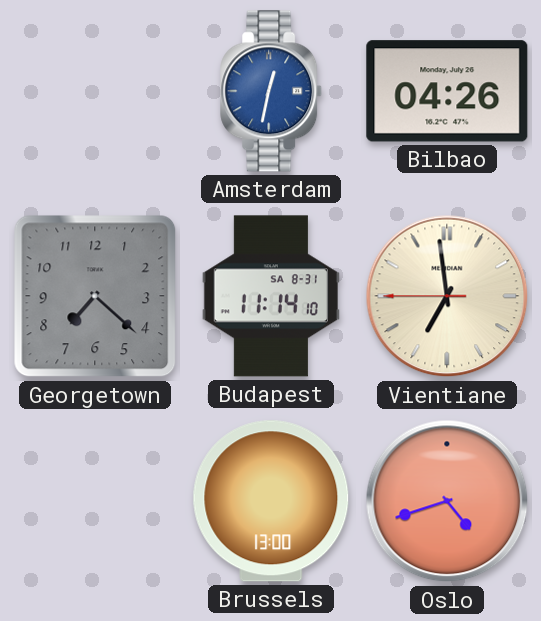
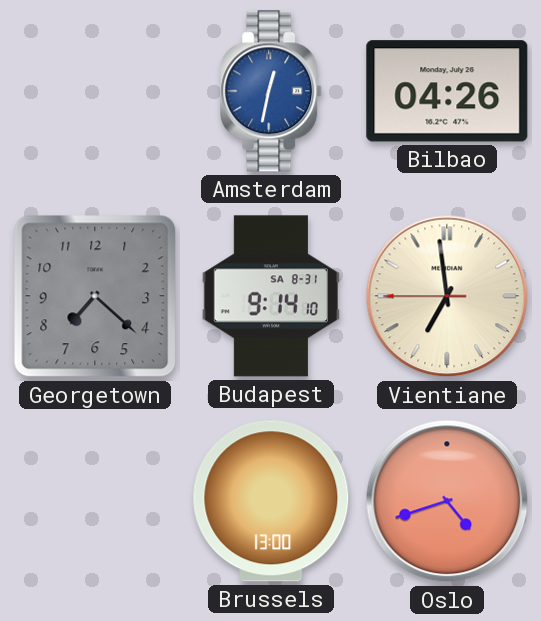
Budapest: 11:14 -> 9:14 (271, 296)
